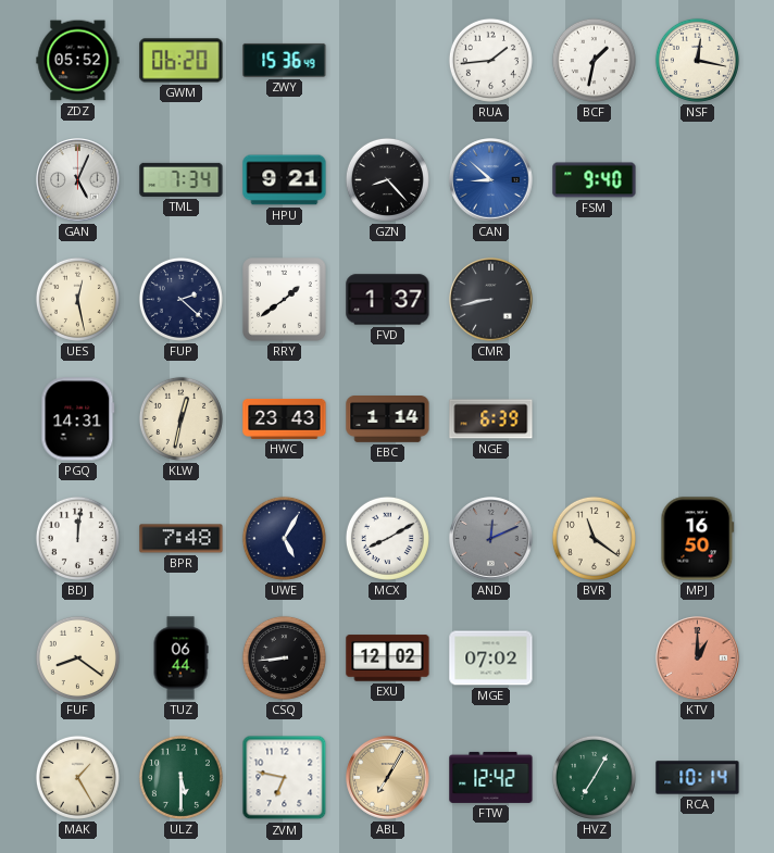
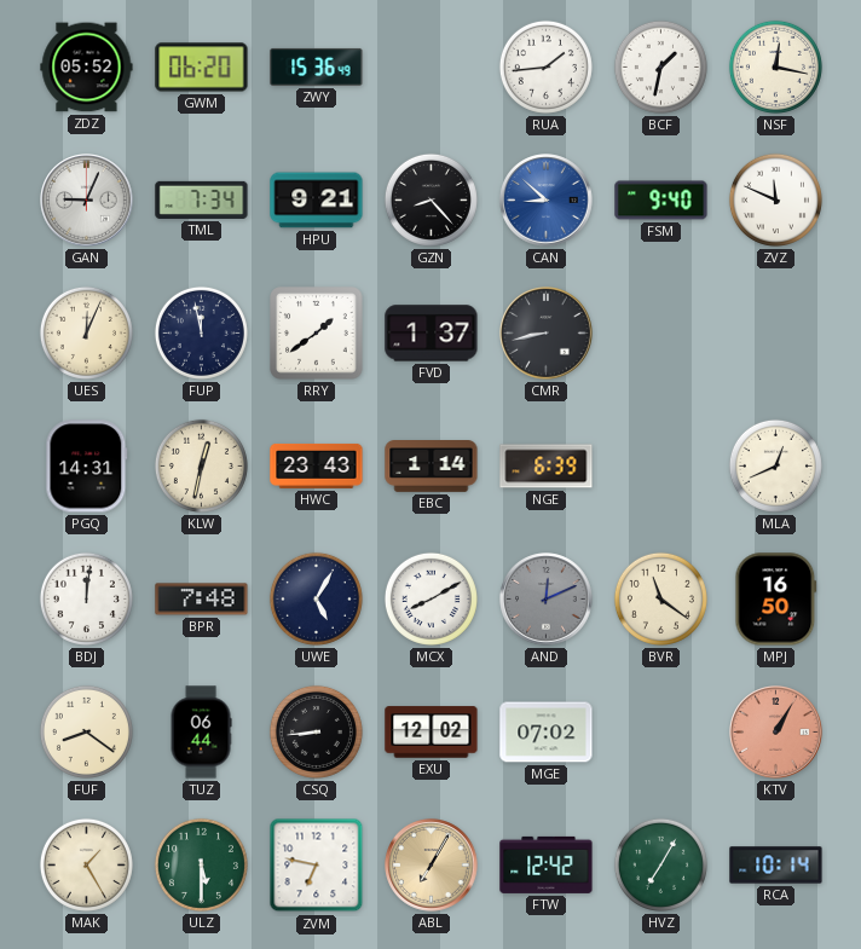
GAN: 5:04 -> 9:04 (87, 201)
ZVZ: none -> 11:49 (775, 199)
UES: 12:28 -> 12:04 (86, 332)
FUP: 2:22 -> 11:58 (201, 332)
MLA: none -> 12:41 (775, 465)
KTV: 1:00 -> 1:05 (776, 733)
